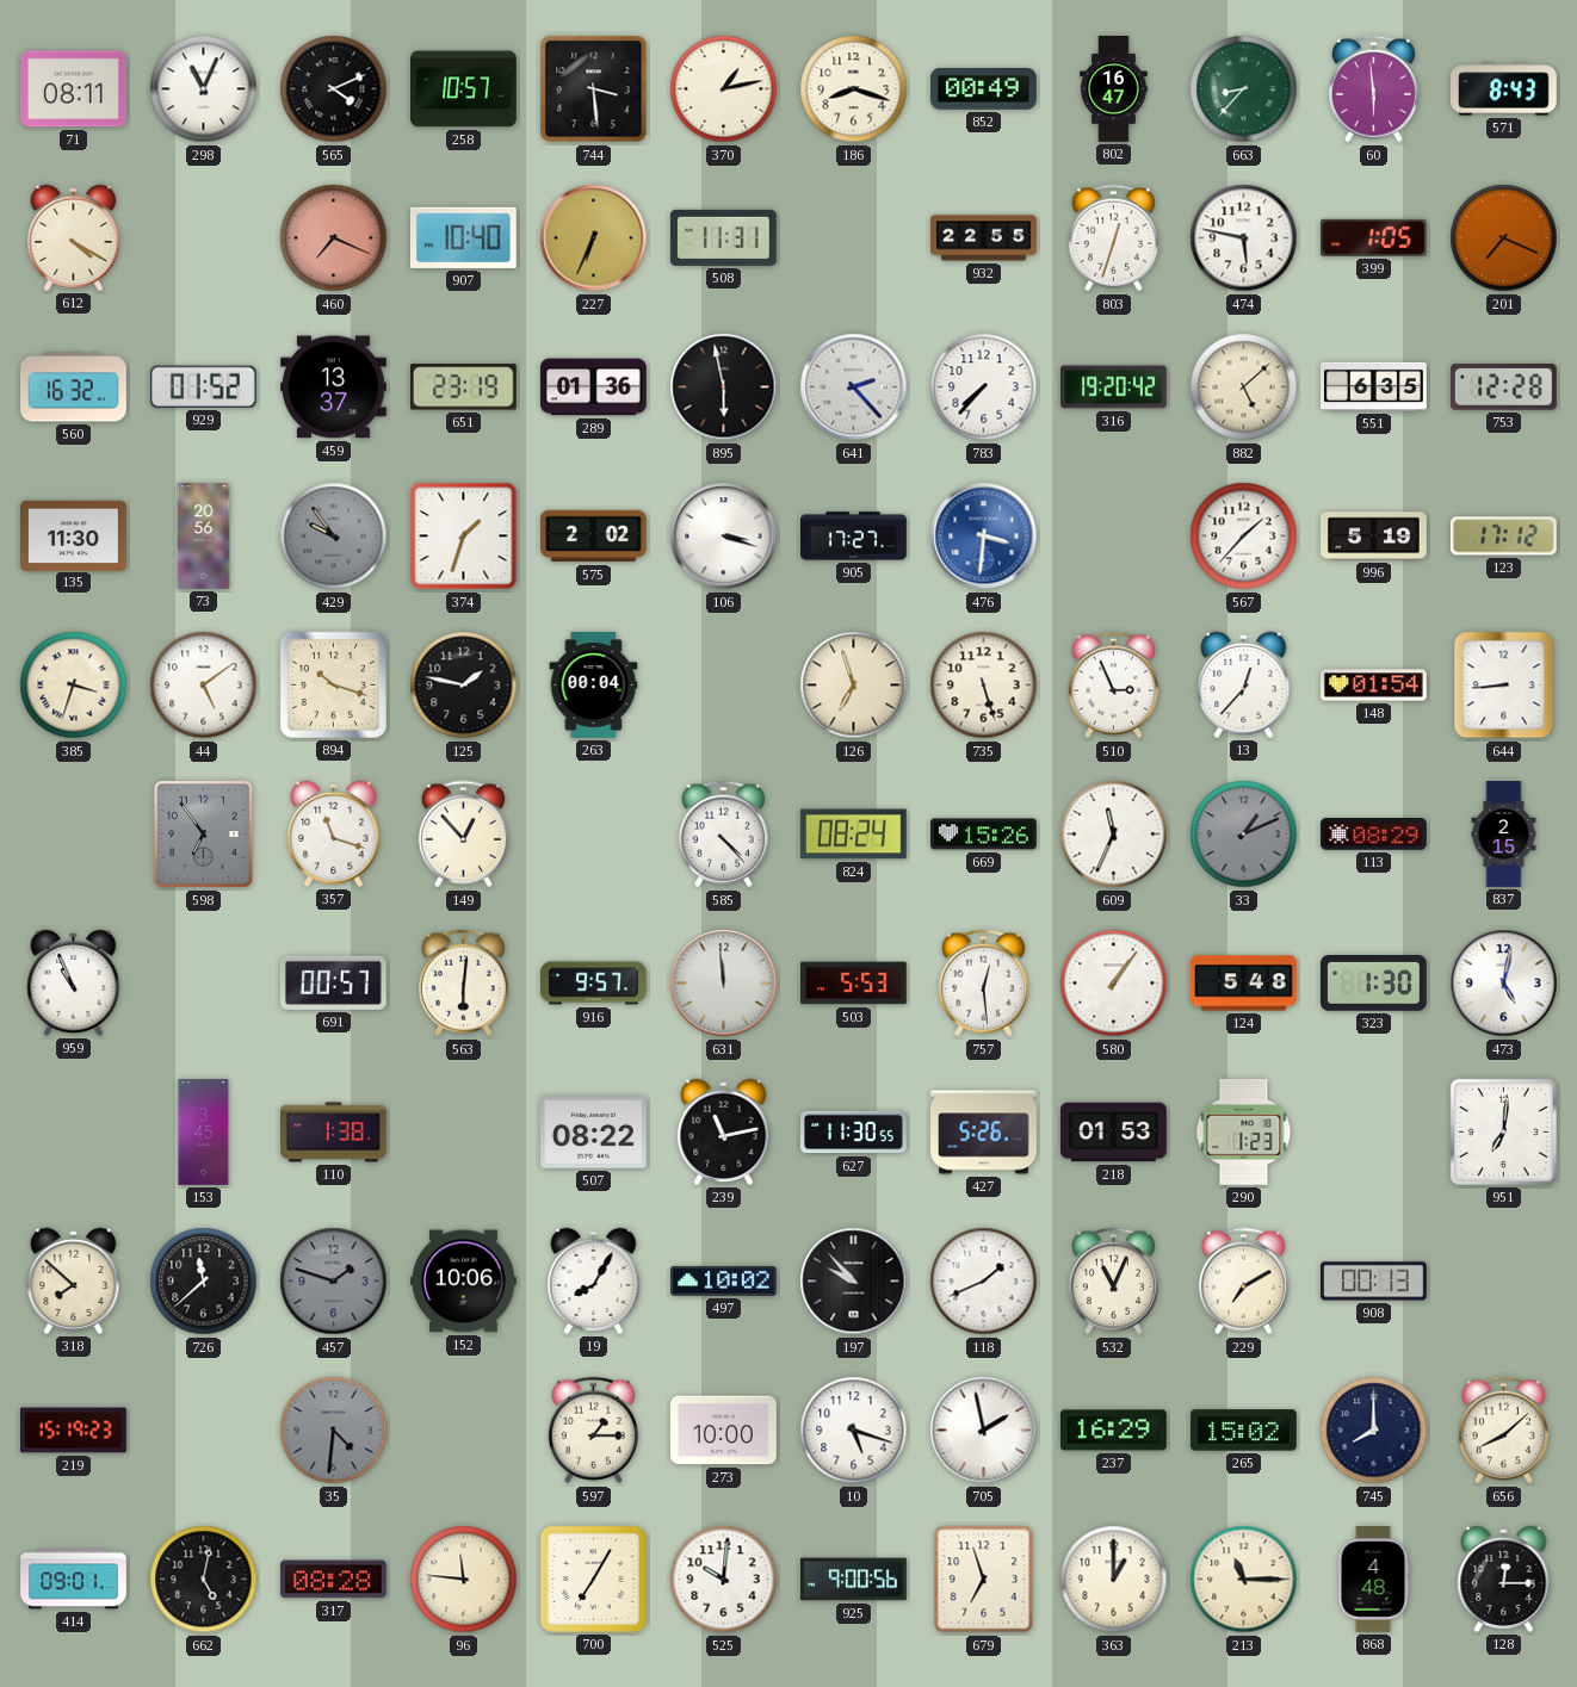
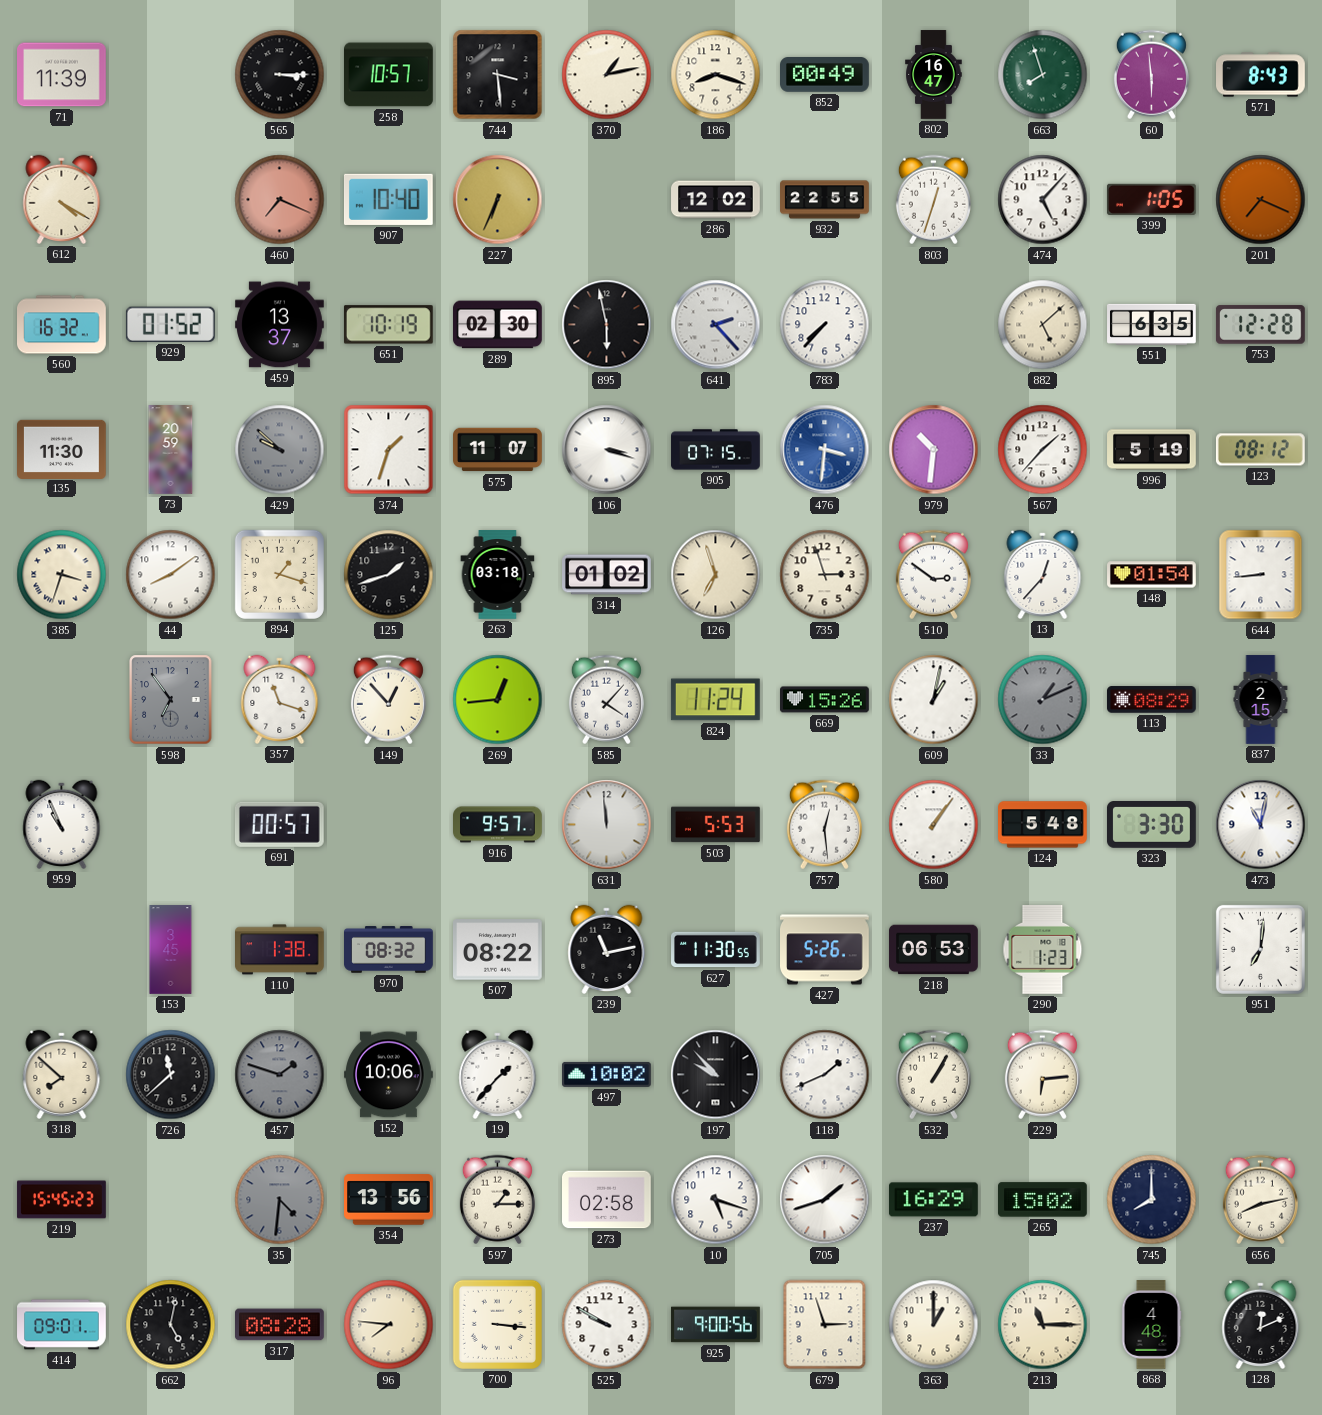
71: 08:11 -> 11:39 (62, 75)
298: 11:04 -> none (204, 89)
565: 4:11 -> 3:15 (280, 75)
663: 8:37 -> 7:57 (1043, 75)
508: 11:31 -> none (724, 237)
286: none -> 12:02 (716, 200)
474: 5:47 -> 5:07 (1043, 200)
651: 23:19 -> 10:19 (388, 325)
289: 01:36 -> 02:30 (498, 325)
316: 19:20 -> none (1114, 387)
73: 20:56 -> 20:59 (171, 450)
429: 9:54 -> 9:52 (280, 450)
575: 2:02 -> 11:07 (498, 450)
905: 17:27 -> 07:15 (716, 450)
979: none -> 10:31 (934, 450)
123: 17:12 -> 08:12 (1261, 450)
44: 5:09 -> 8:09 (171, 575)
894: 10:18 -> 1:18 (279, 574)
125: 1:47 -> 1:42 (389, 575)
263: 00:04 -> 03:18 (498, 575)
314: none -> 01:02 (607, 575)
735: 5:27 -> 2:57 (825, 575)
510: 2:56 -> 2:51 (933, 575)
269: none -> 12:44 (498, 700)
585: 4:23 -> 4:07 (606, 700)
824: 08:24 -> 11:24 (715, 700)
609: 11:34 -> 1:02 (934, 700)
563: 6:01 -> none (463, 984)
323: 1:30 -> 3:30 (1152, 825)
473: 5:02 -> 11:02 (1261, 825)
970: none -> 08:32 (389, 950)
218: 01:53 -> 06:53 (934, 950)
19: 8:05 -> 1:37 (498, 1074)
532: 11:04 -> 1:05 (933, 1075)
229: 7:10 -> 6:14 (1042, 1075)
908: 00:13 -> none (1374, 1282)
219: 15:19 -> 15:45 (62, 1200)
354: none -> 13:56 (389, 1200)
273: 10:00 -> 02:58 (607, 1200)
705: 1:58 -> 1:42 (825, 1200)
656: 8:08 -> 8:13 (1260, 1200)
96: 11:46 -> 7:46 (389, 1325)
700: 7:05 -> 3:16 (497, 1324)
525: 10:01 -> 9:50 (607, 1325)
679: 6:57 -> 2:57 (825, 1325)
128: 12:15 -> 12:11 (1261, 1324)
